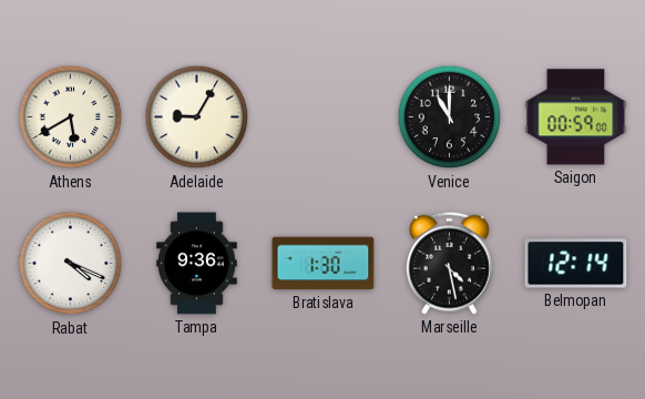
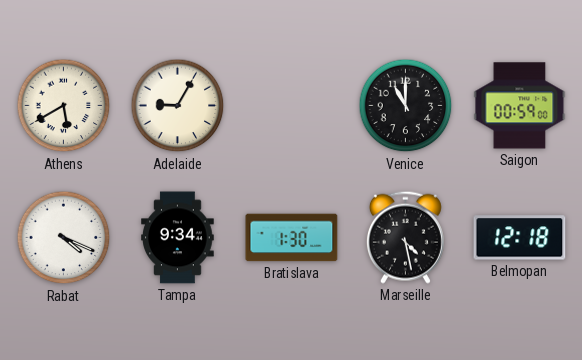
Tampa: 9:36 -> 9:34 (178, 238)
Belmopan: 12:14 -> 12:18 (520, 238)
